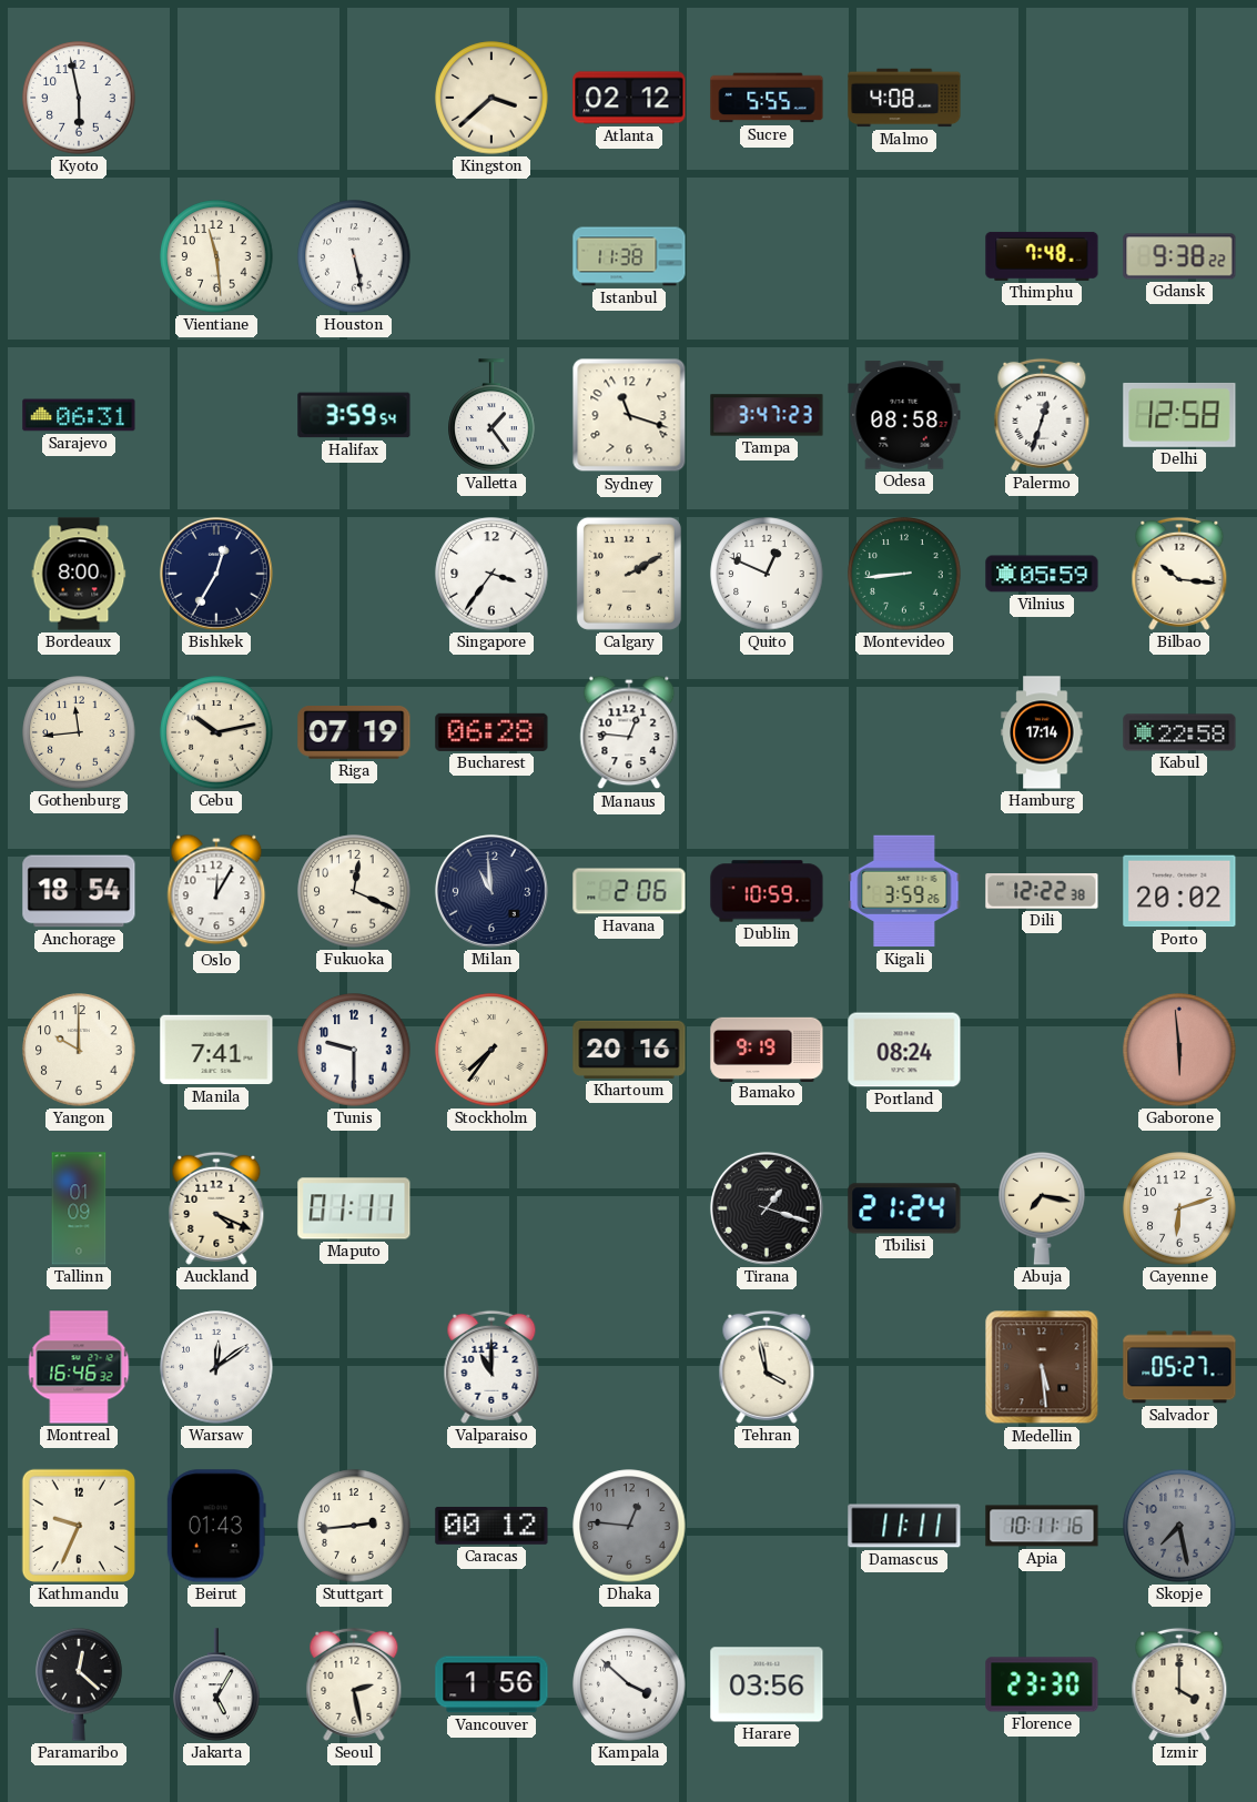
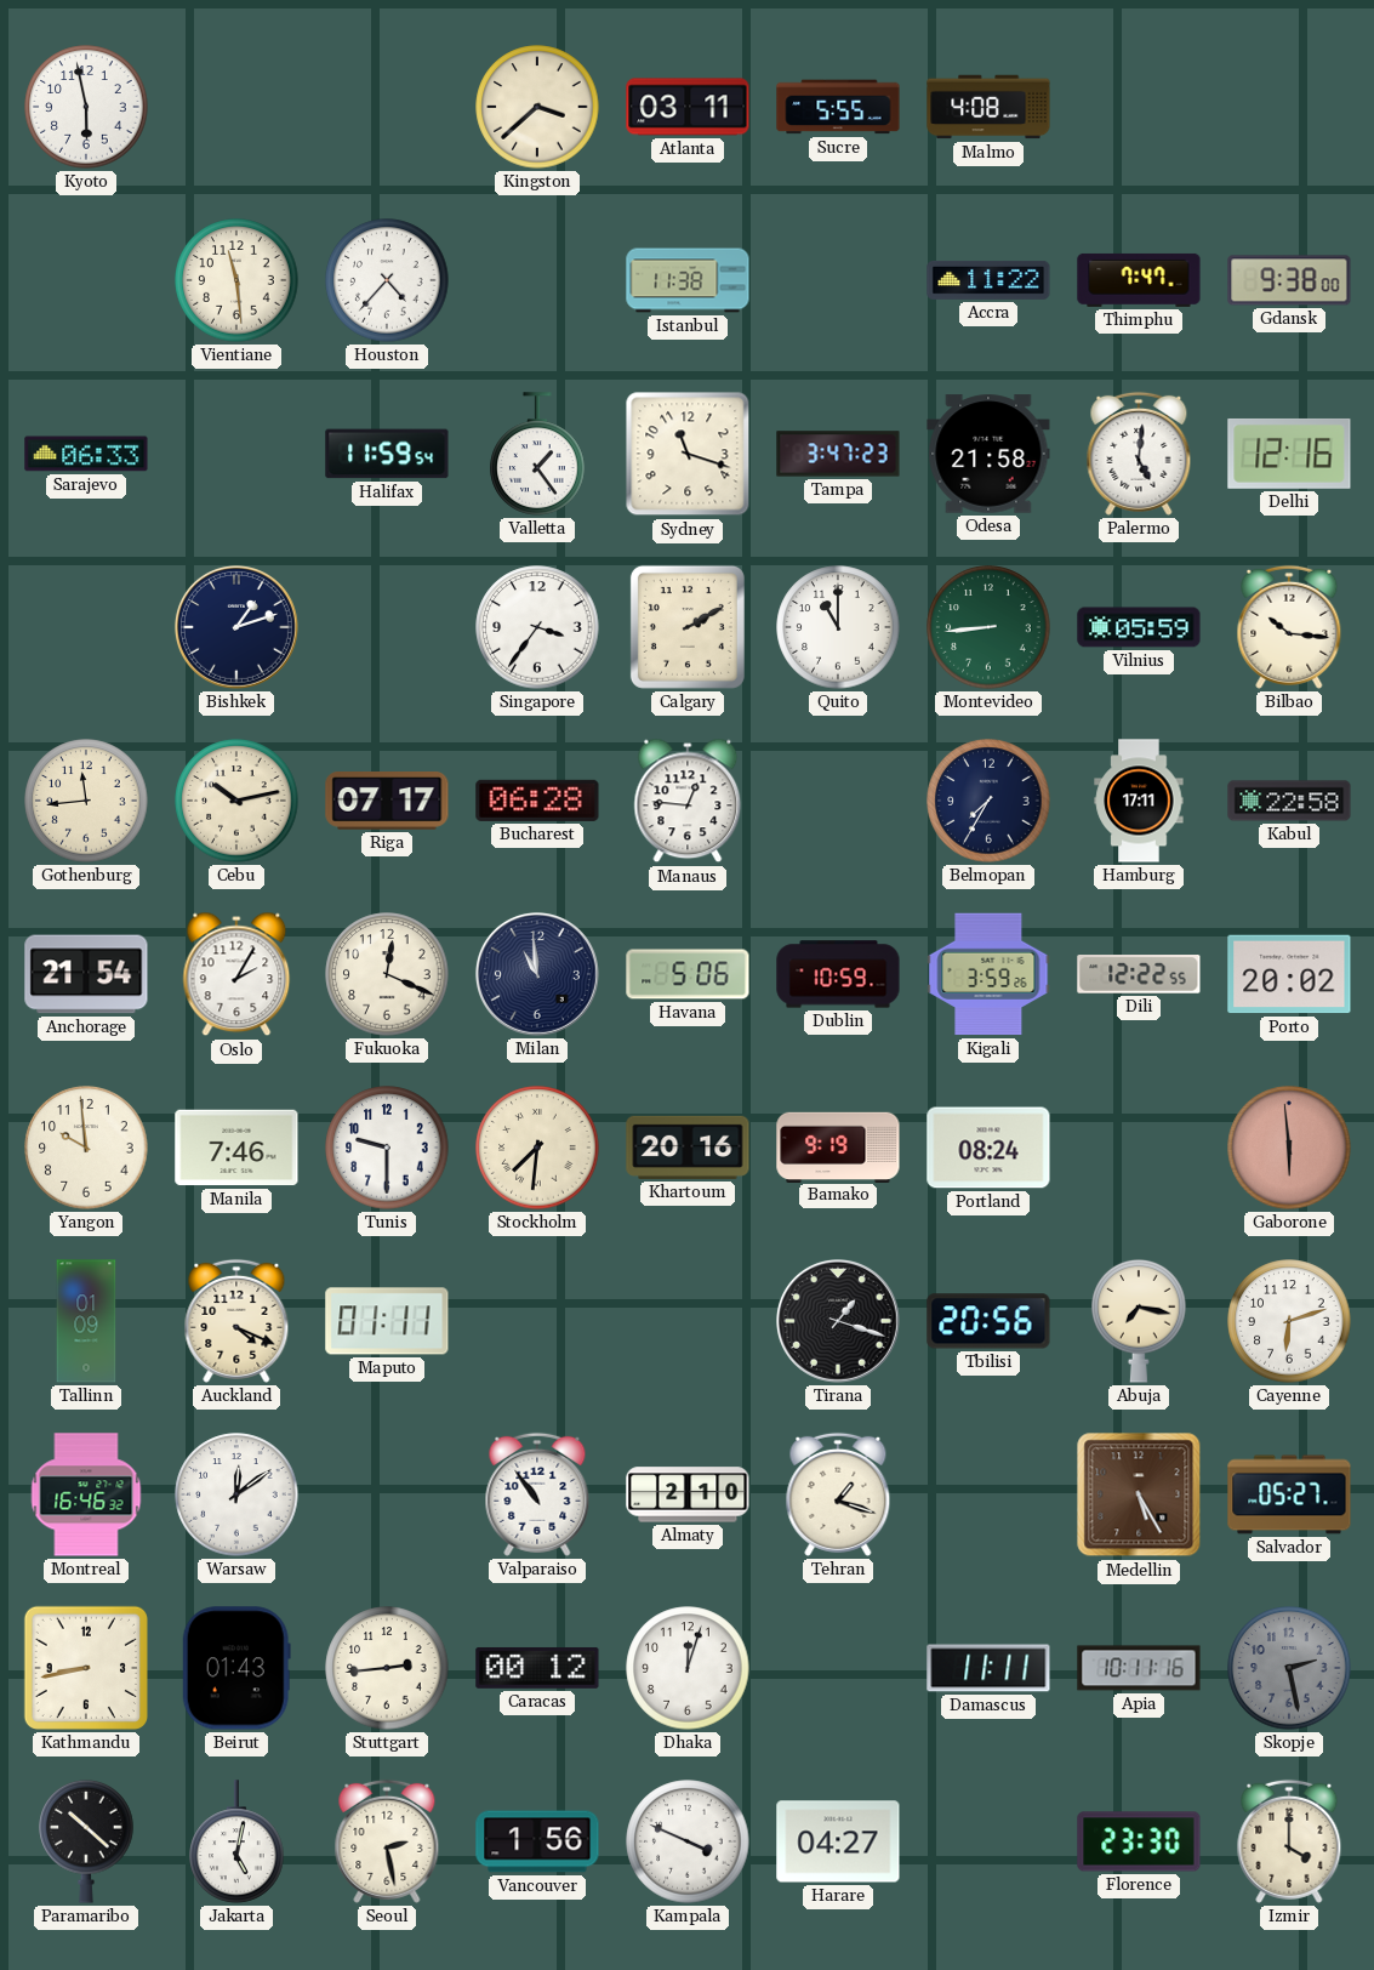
Atlanta: 02:12 -> 03:11 (688, 107)
Houston: 5:28 -> 4:37 (387, 280)
Accra: none -> 11:22 (988, 280)
Thimphu: 7:48 -> 7:47 (1139, 280)
Gdansk: 9:38:22 -> 9:38:00 (1289, 280)
Sarajevo: 06:31 -> 06:33 (86, 454)
Halifax: 3:59 -> 11:59 (387, 454)
Odesa: 08:58 -> 21:58 (988, 454)
Palermo: 12:33 -> 5:01 (1139, 454)
Delhi: 12:58 -> 12:16 (1289, 454)
Bordeaux: 8:00 -> none (79, 574)
Bishkek: 12:35 -> 1:12 (236, 627)
Quito: 12:49 -> 11:00 (838, 627)
Riga: 07:19 -> 07:17 (387, 802)
Belmopan: none -> 7:35 (988, 801)
Hamburg: 17:14 -> 17:11 (1139, 801)
Anchorage: 18:54 -> 21:54 (86, 974)
Oslo: 12:05 -> 2:05 (236, 974)
Havana: 2:06 -> 5:06 (688, 974)
Dili: 12:22:38 -> 12:22:55 (1139, 975)
Yangon: 10:00 -> 9:59 (86, 1148)
Manila: 7:41 -> 7:46 (236, 1148)
Stockholm: 7:36 -> 7:31 (537, 1148)
Tbilisi: 21:24 -> 20:56 (988, 1321)
Valparaiso: 11:00 -> 10:54 (537, 1494)
Almaty: none -> 2:10 (688, 1494)
Tehran: 3:58 -> 1:18 (838, 1494)
Medellin: 5:29 -> 5:25 (1139, 1494)
Kathmandu: 9:34 -> 8:43 (86, 1668)
Dhaka: 12:46 -> 12:03 (688, 1668)
Dhaka dial: grey -> white (688, 1668)
Skopje: 7:28 -> 2:28 (1289, 1668)
Paramaribo: 12:22 -> 10:22 (86, 1841)
Jakarta: 5:05 -> 5:02 (236, 1841)
Kampala: 3:52 -> 3:49 (688, 1841)
Harare: 03:56 -> 04:27 (838, 1841)
